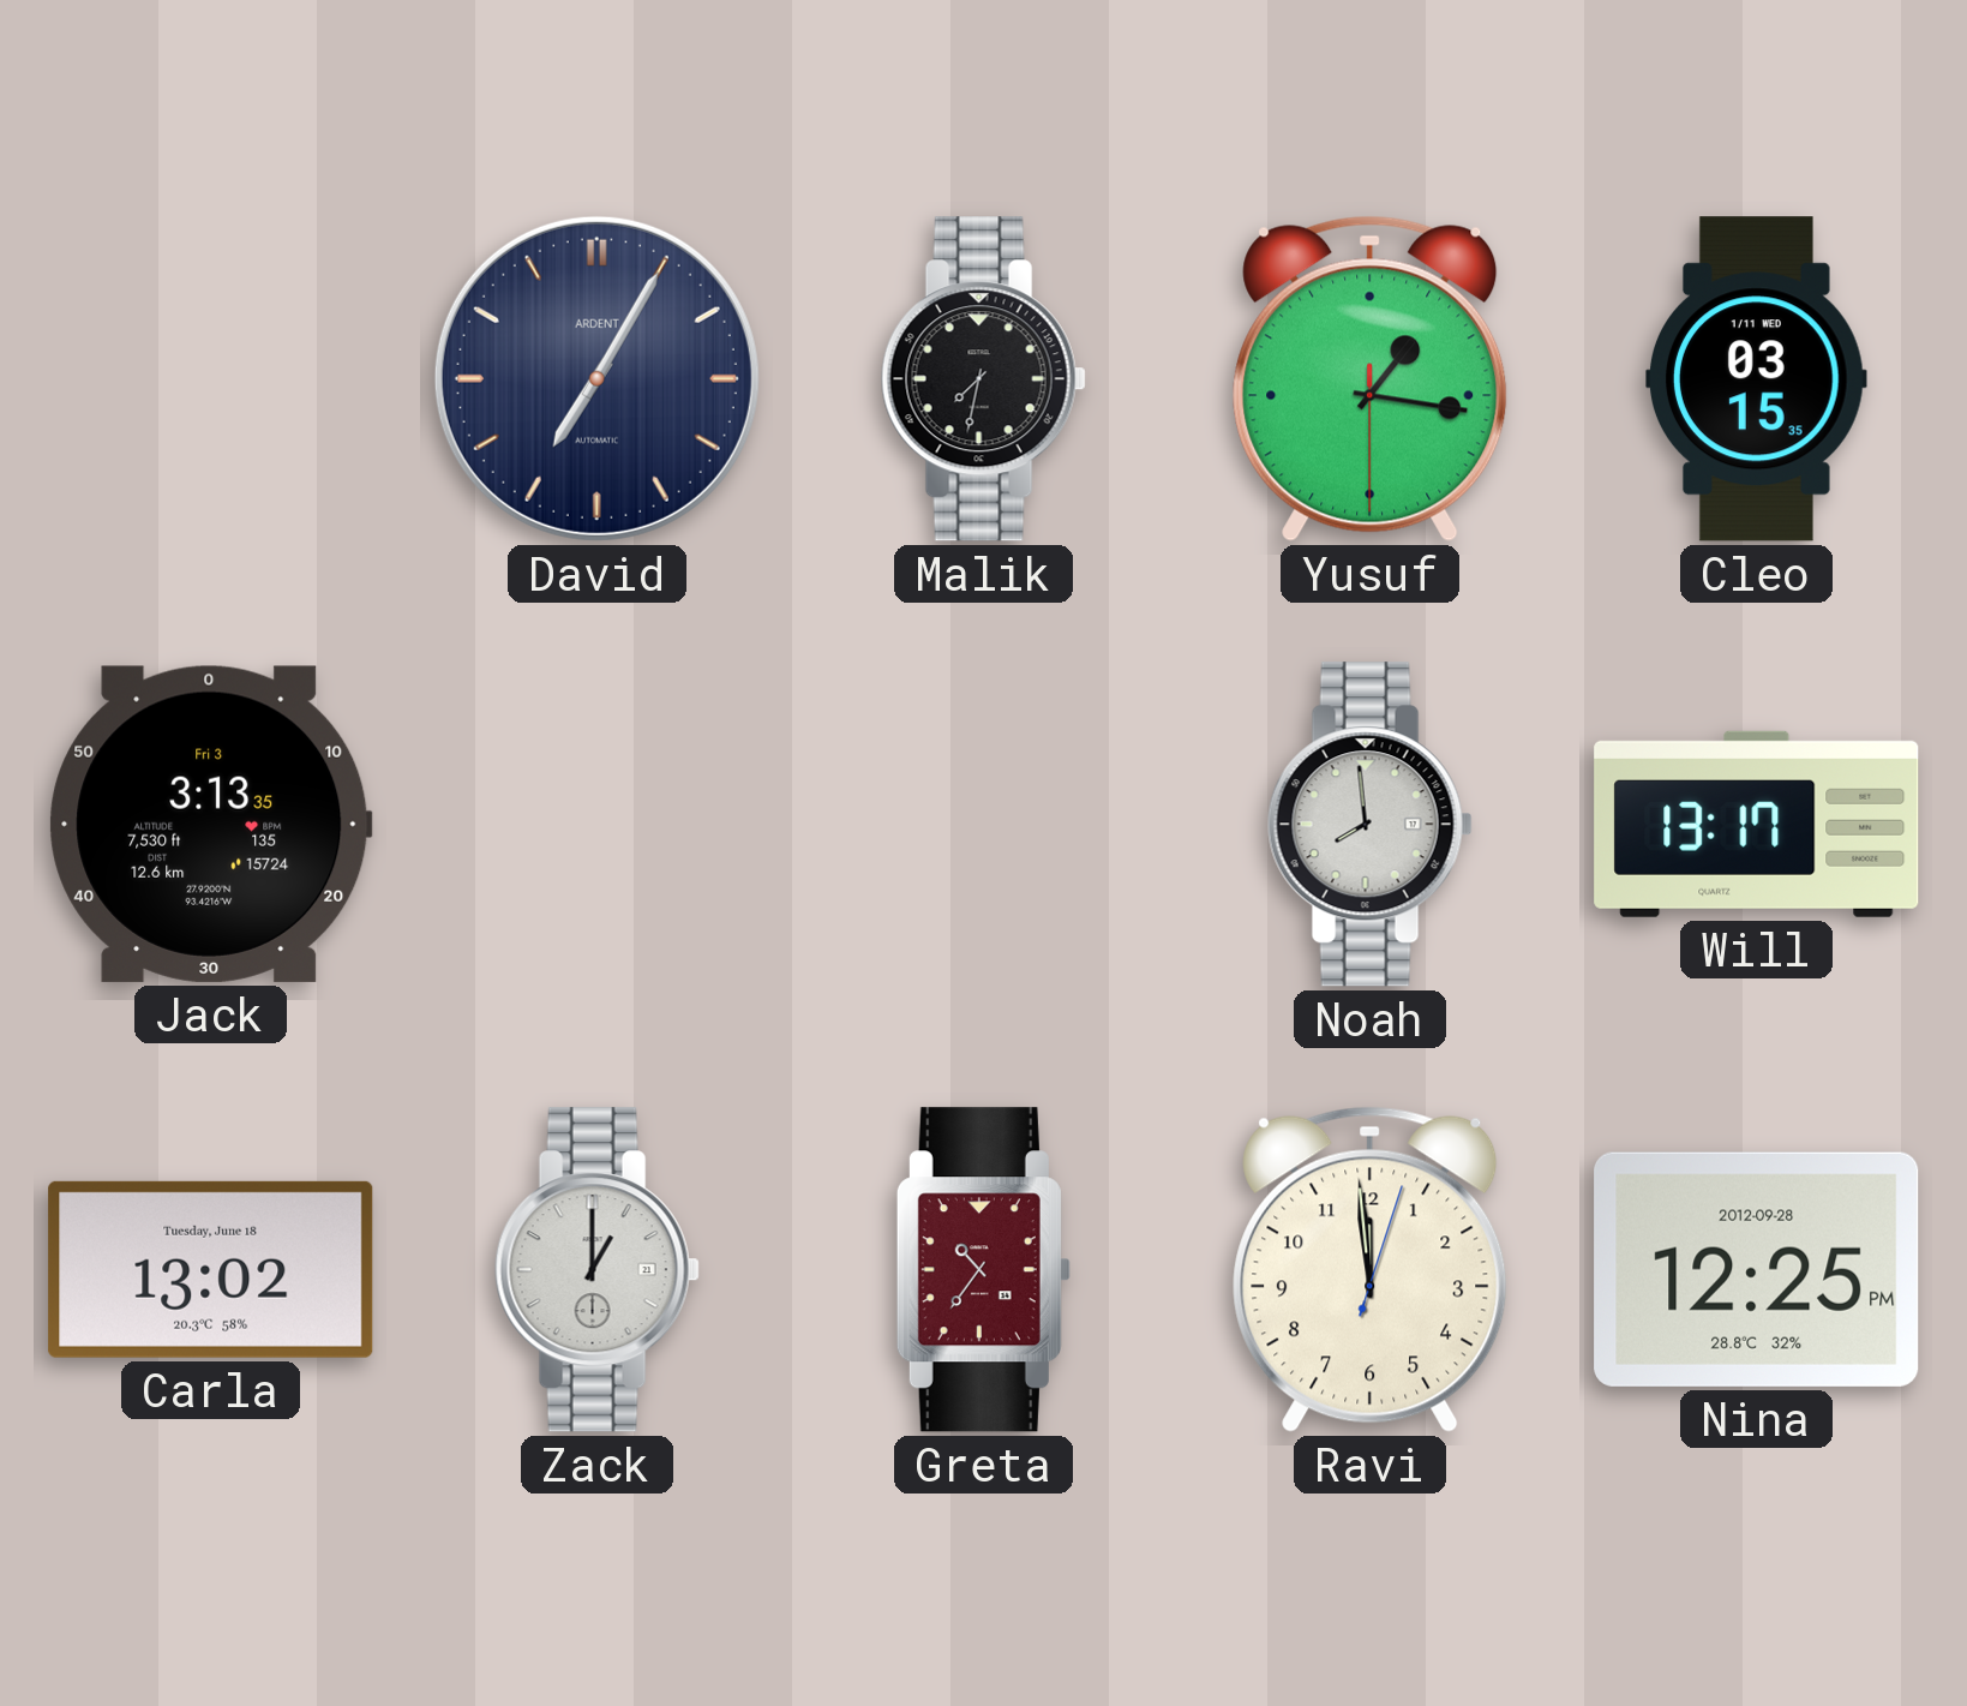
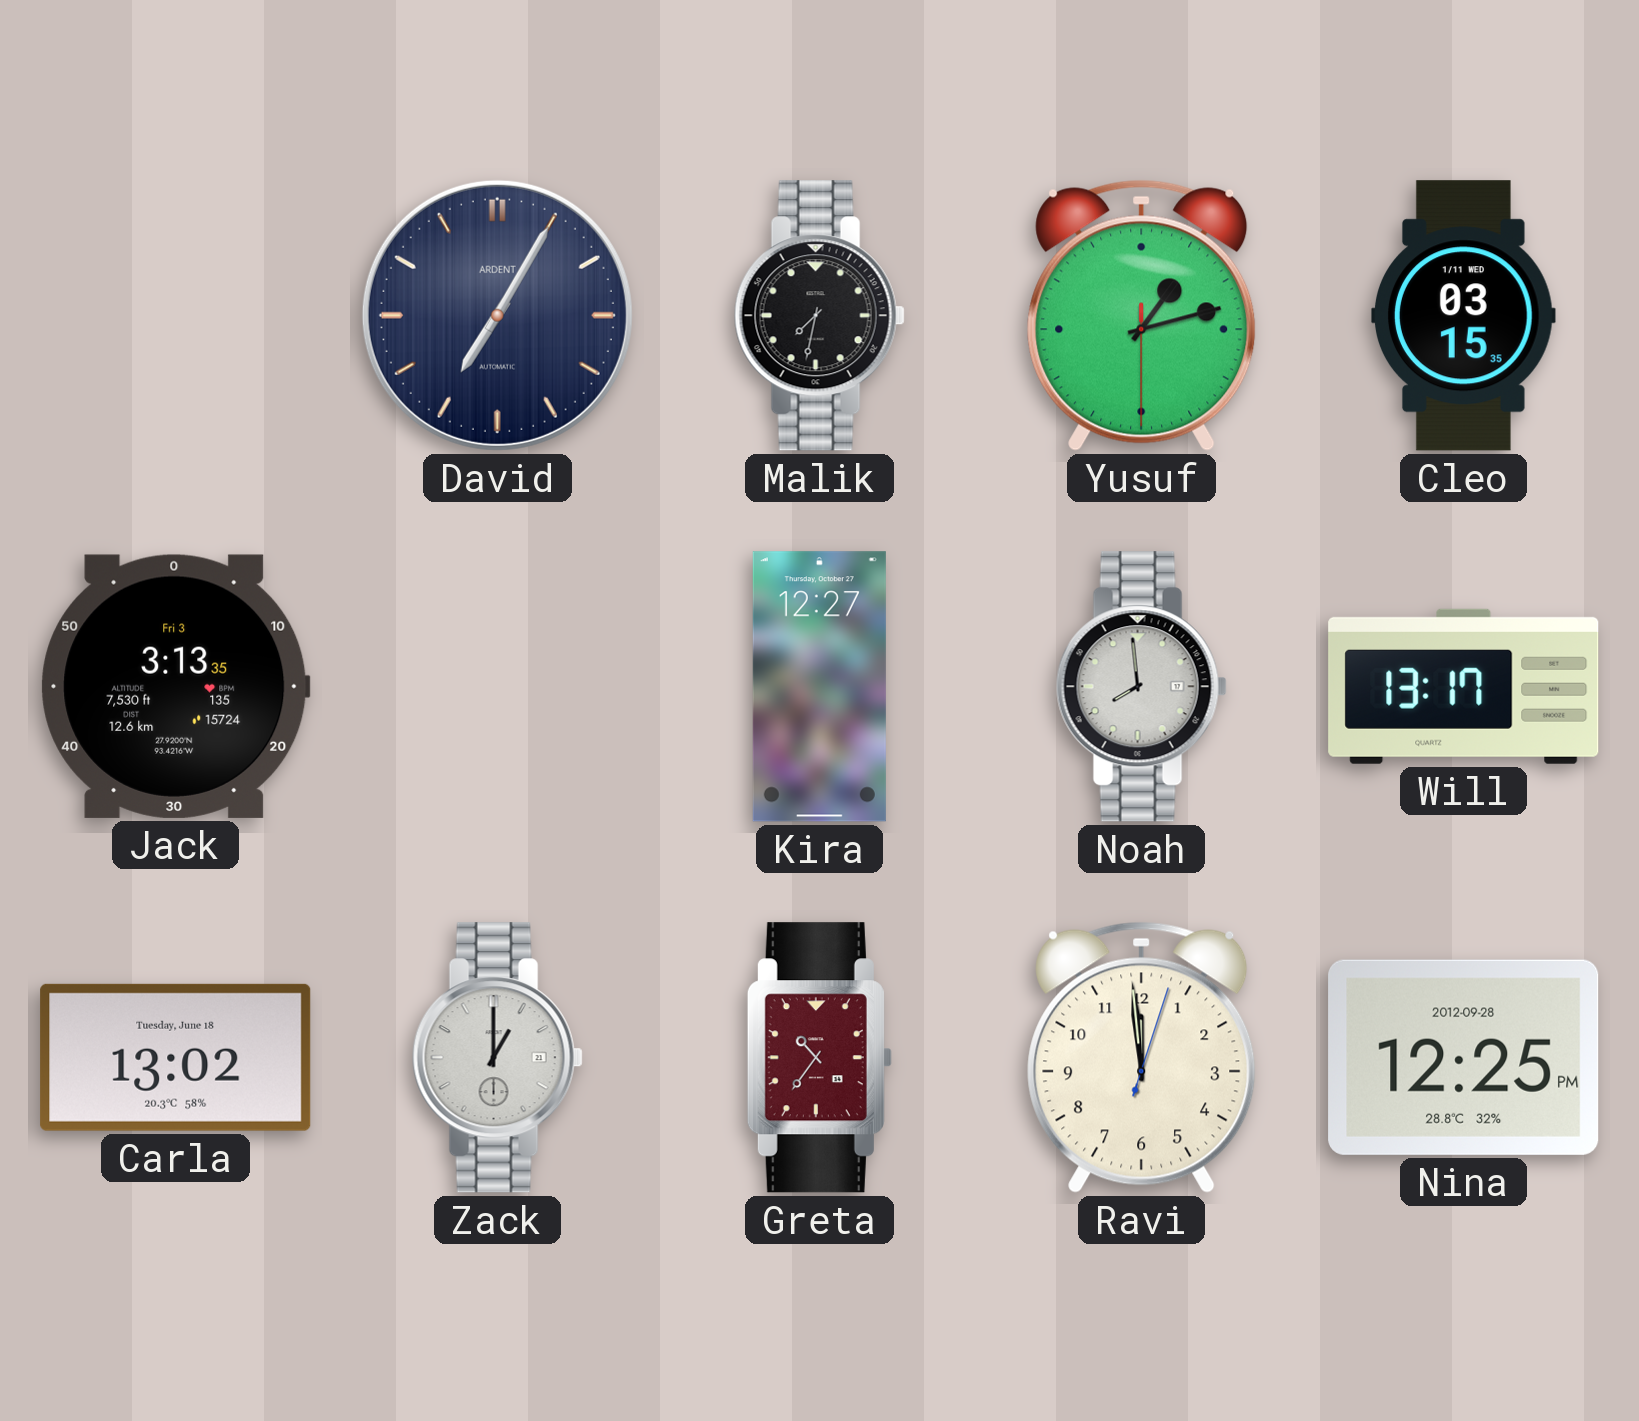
Yusuf: 1:16 -> 1:12 (1142, 315)
Kira: none -> 12:27 (819, 687)
